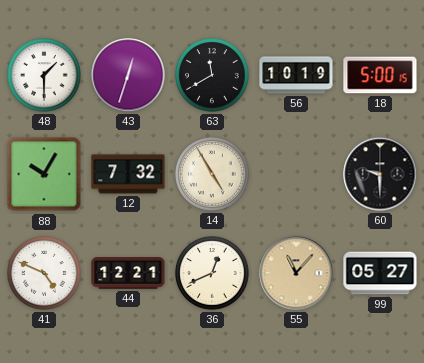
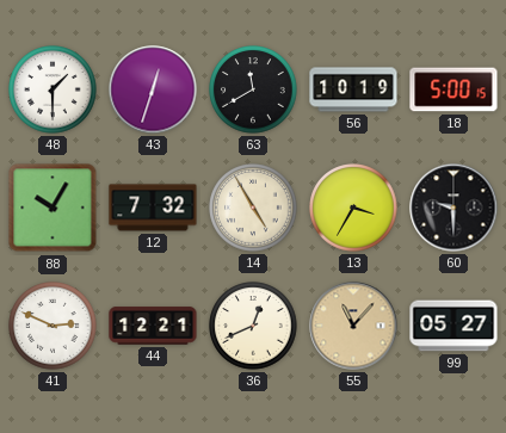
13: none -> 3:35 (353, 208)
41: 4:49 -> 2:49 (53, 326)
